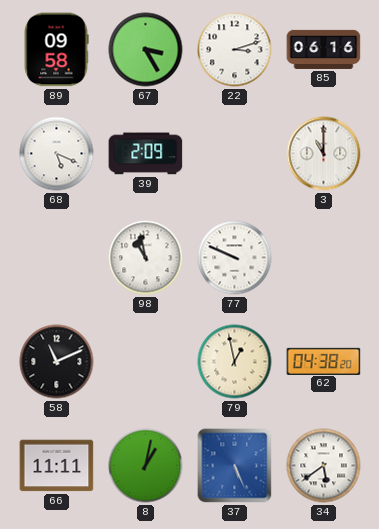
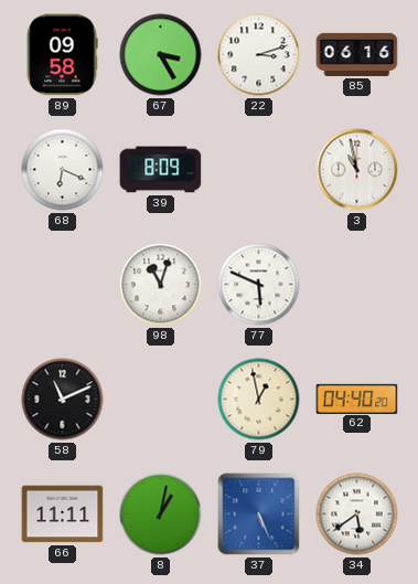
68: 5:19 -> 6:19 (63, 170)
39: 2:09 -> 8:09 (161, 170)
3: 11:00 -> 10:58 (357, 170)
98: 10:58 -> 11:03 (161, 285)
77: 9:49 -> 5:49 (259, 285)
62: 04:38 -> 04:40 (357, 399)
